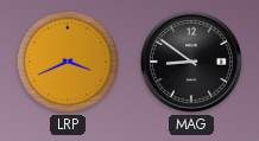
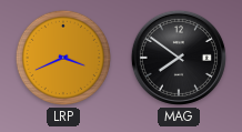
MAG: 8:51 -> 7:51 (179, 58)
